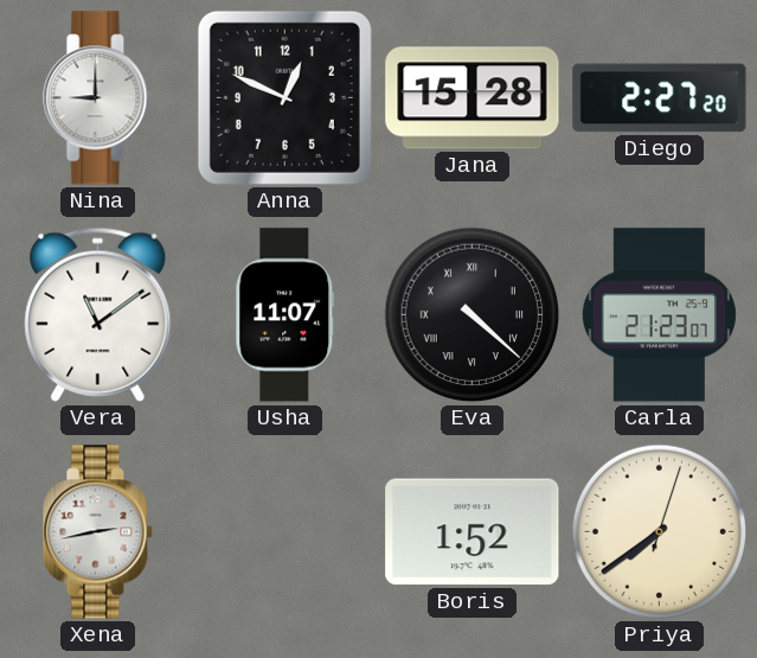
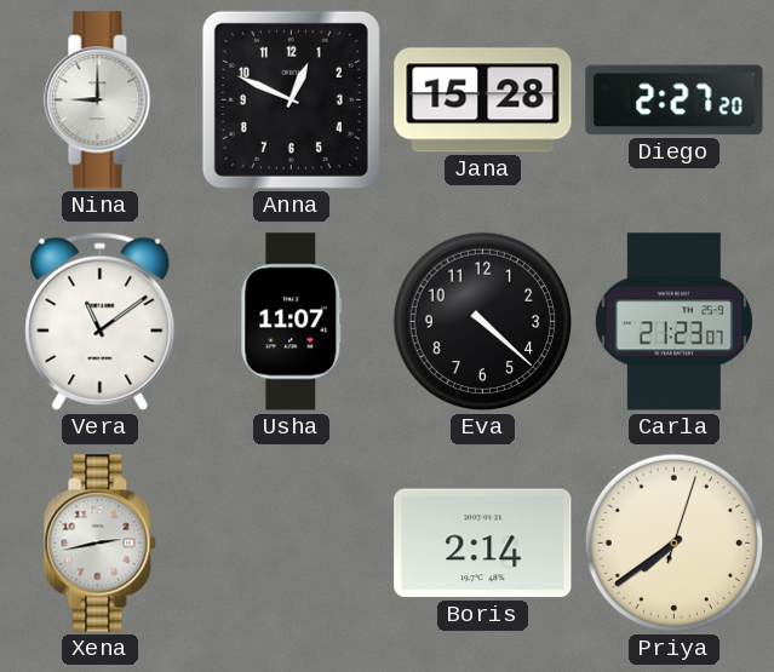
Eva numerals: Roman -> Arabic (483, 322)
Boris: 1:52 -> 2:14 (483, 544)
